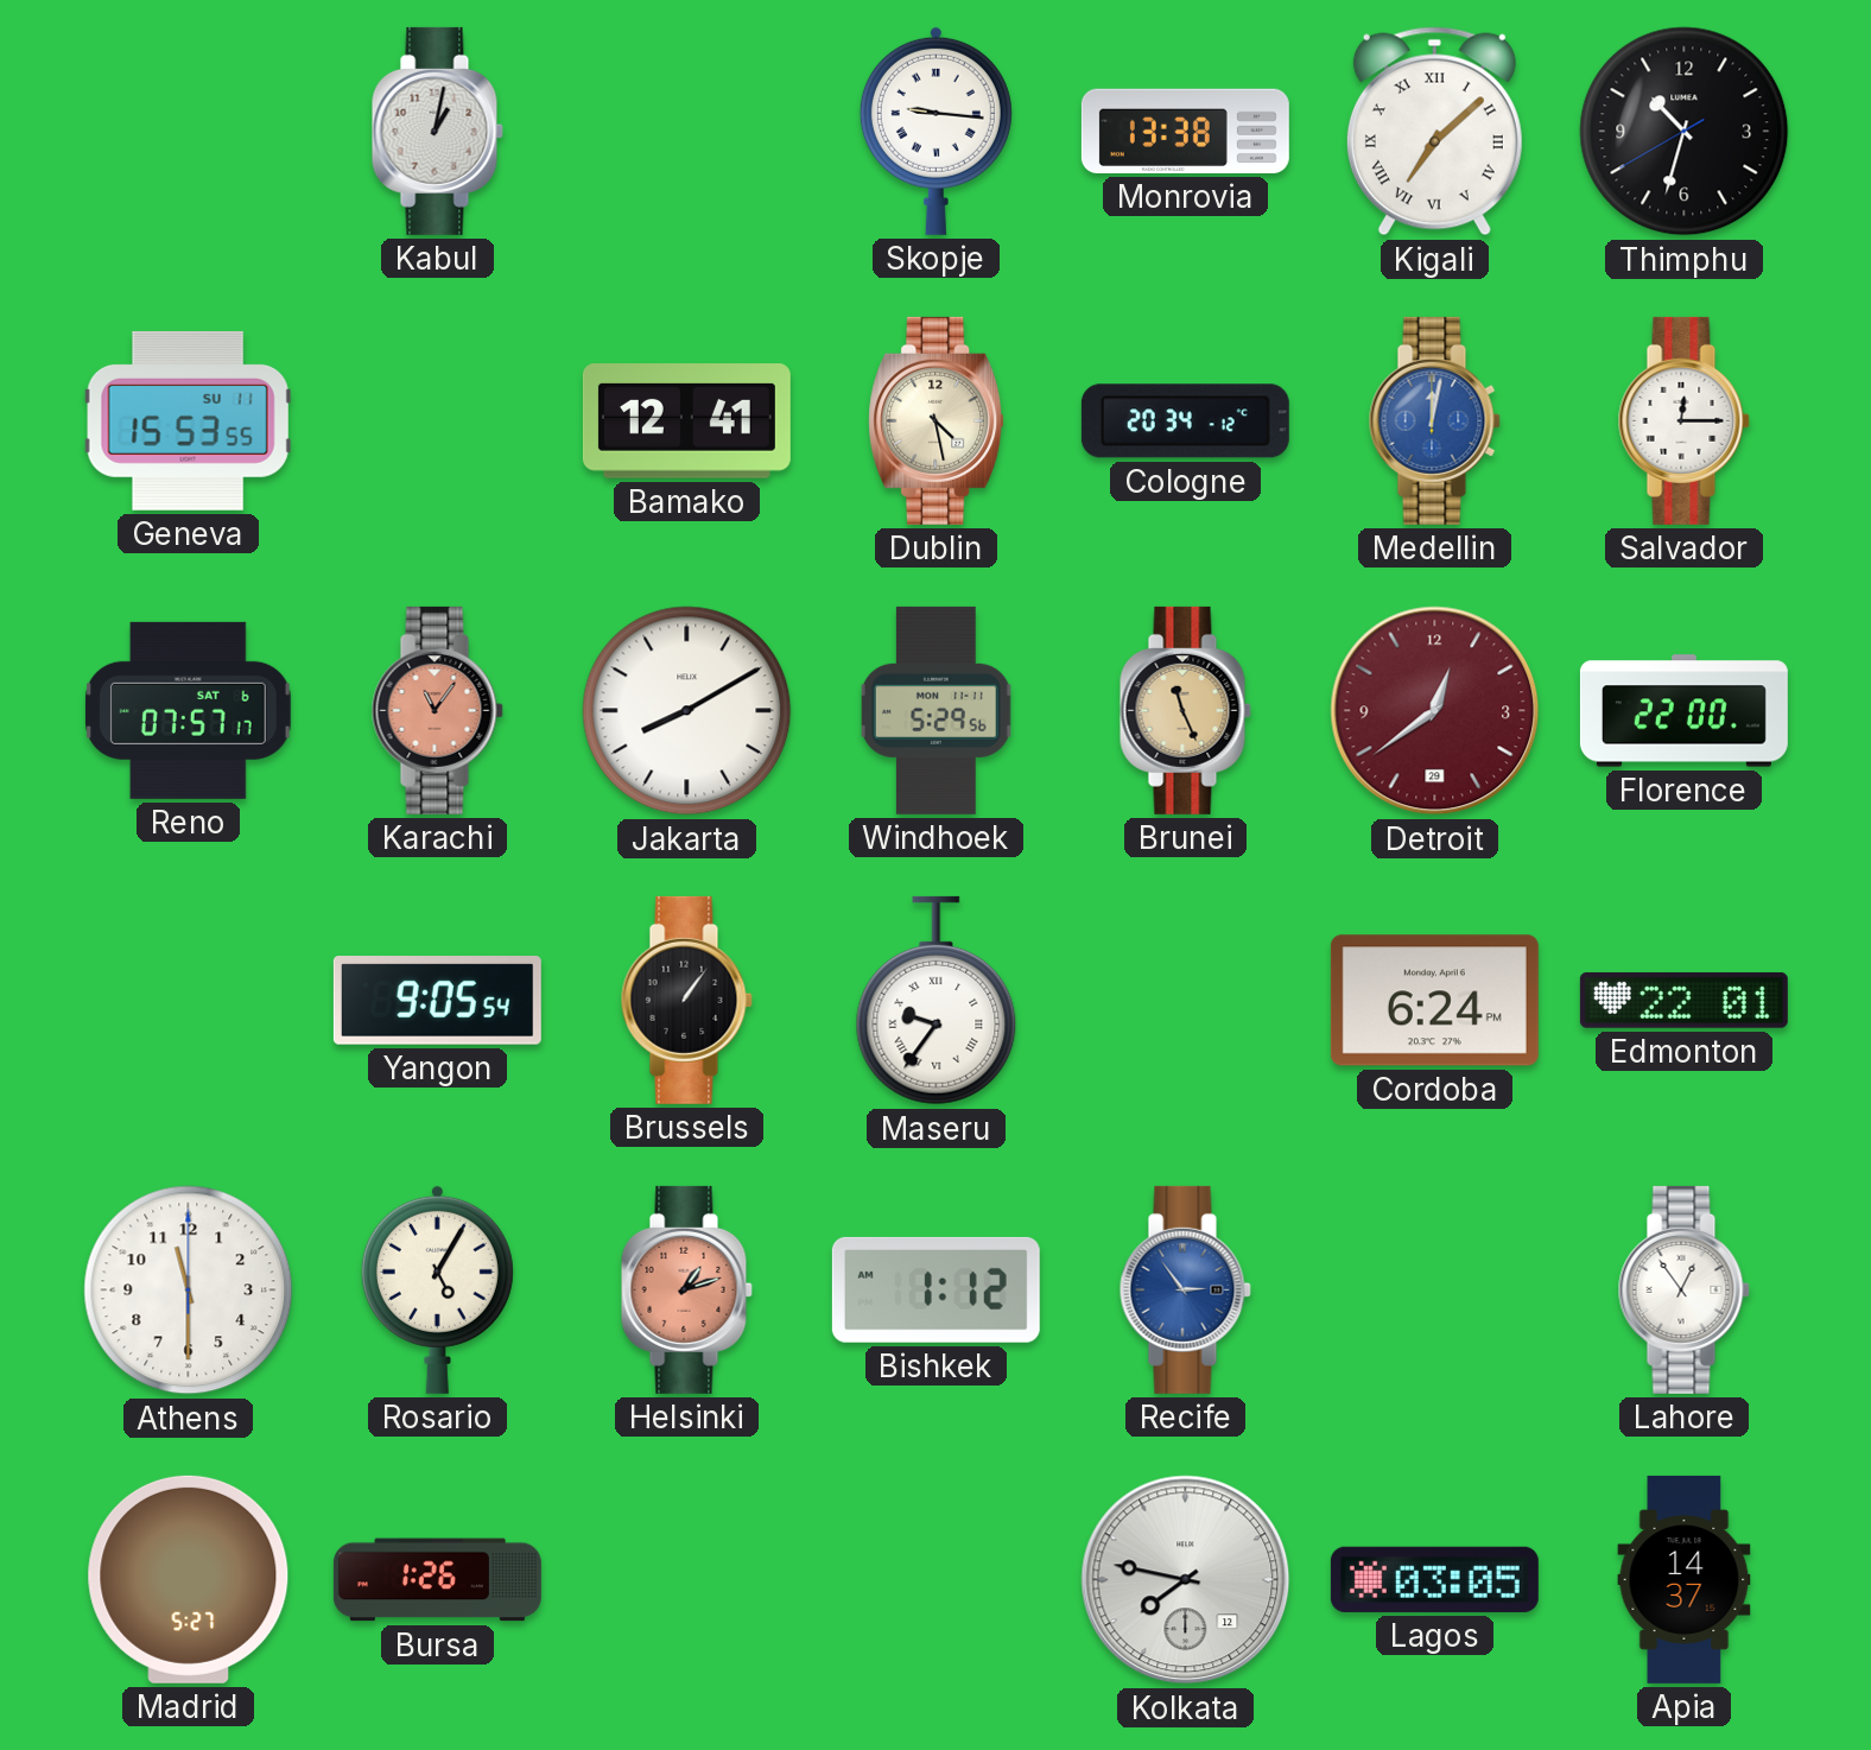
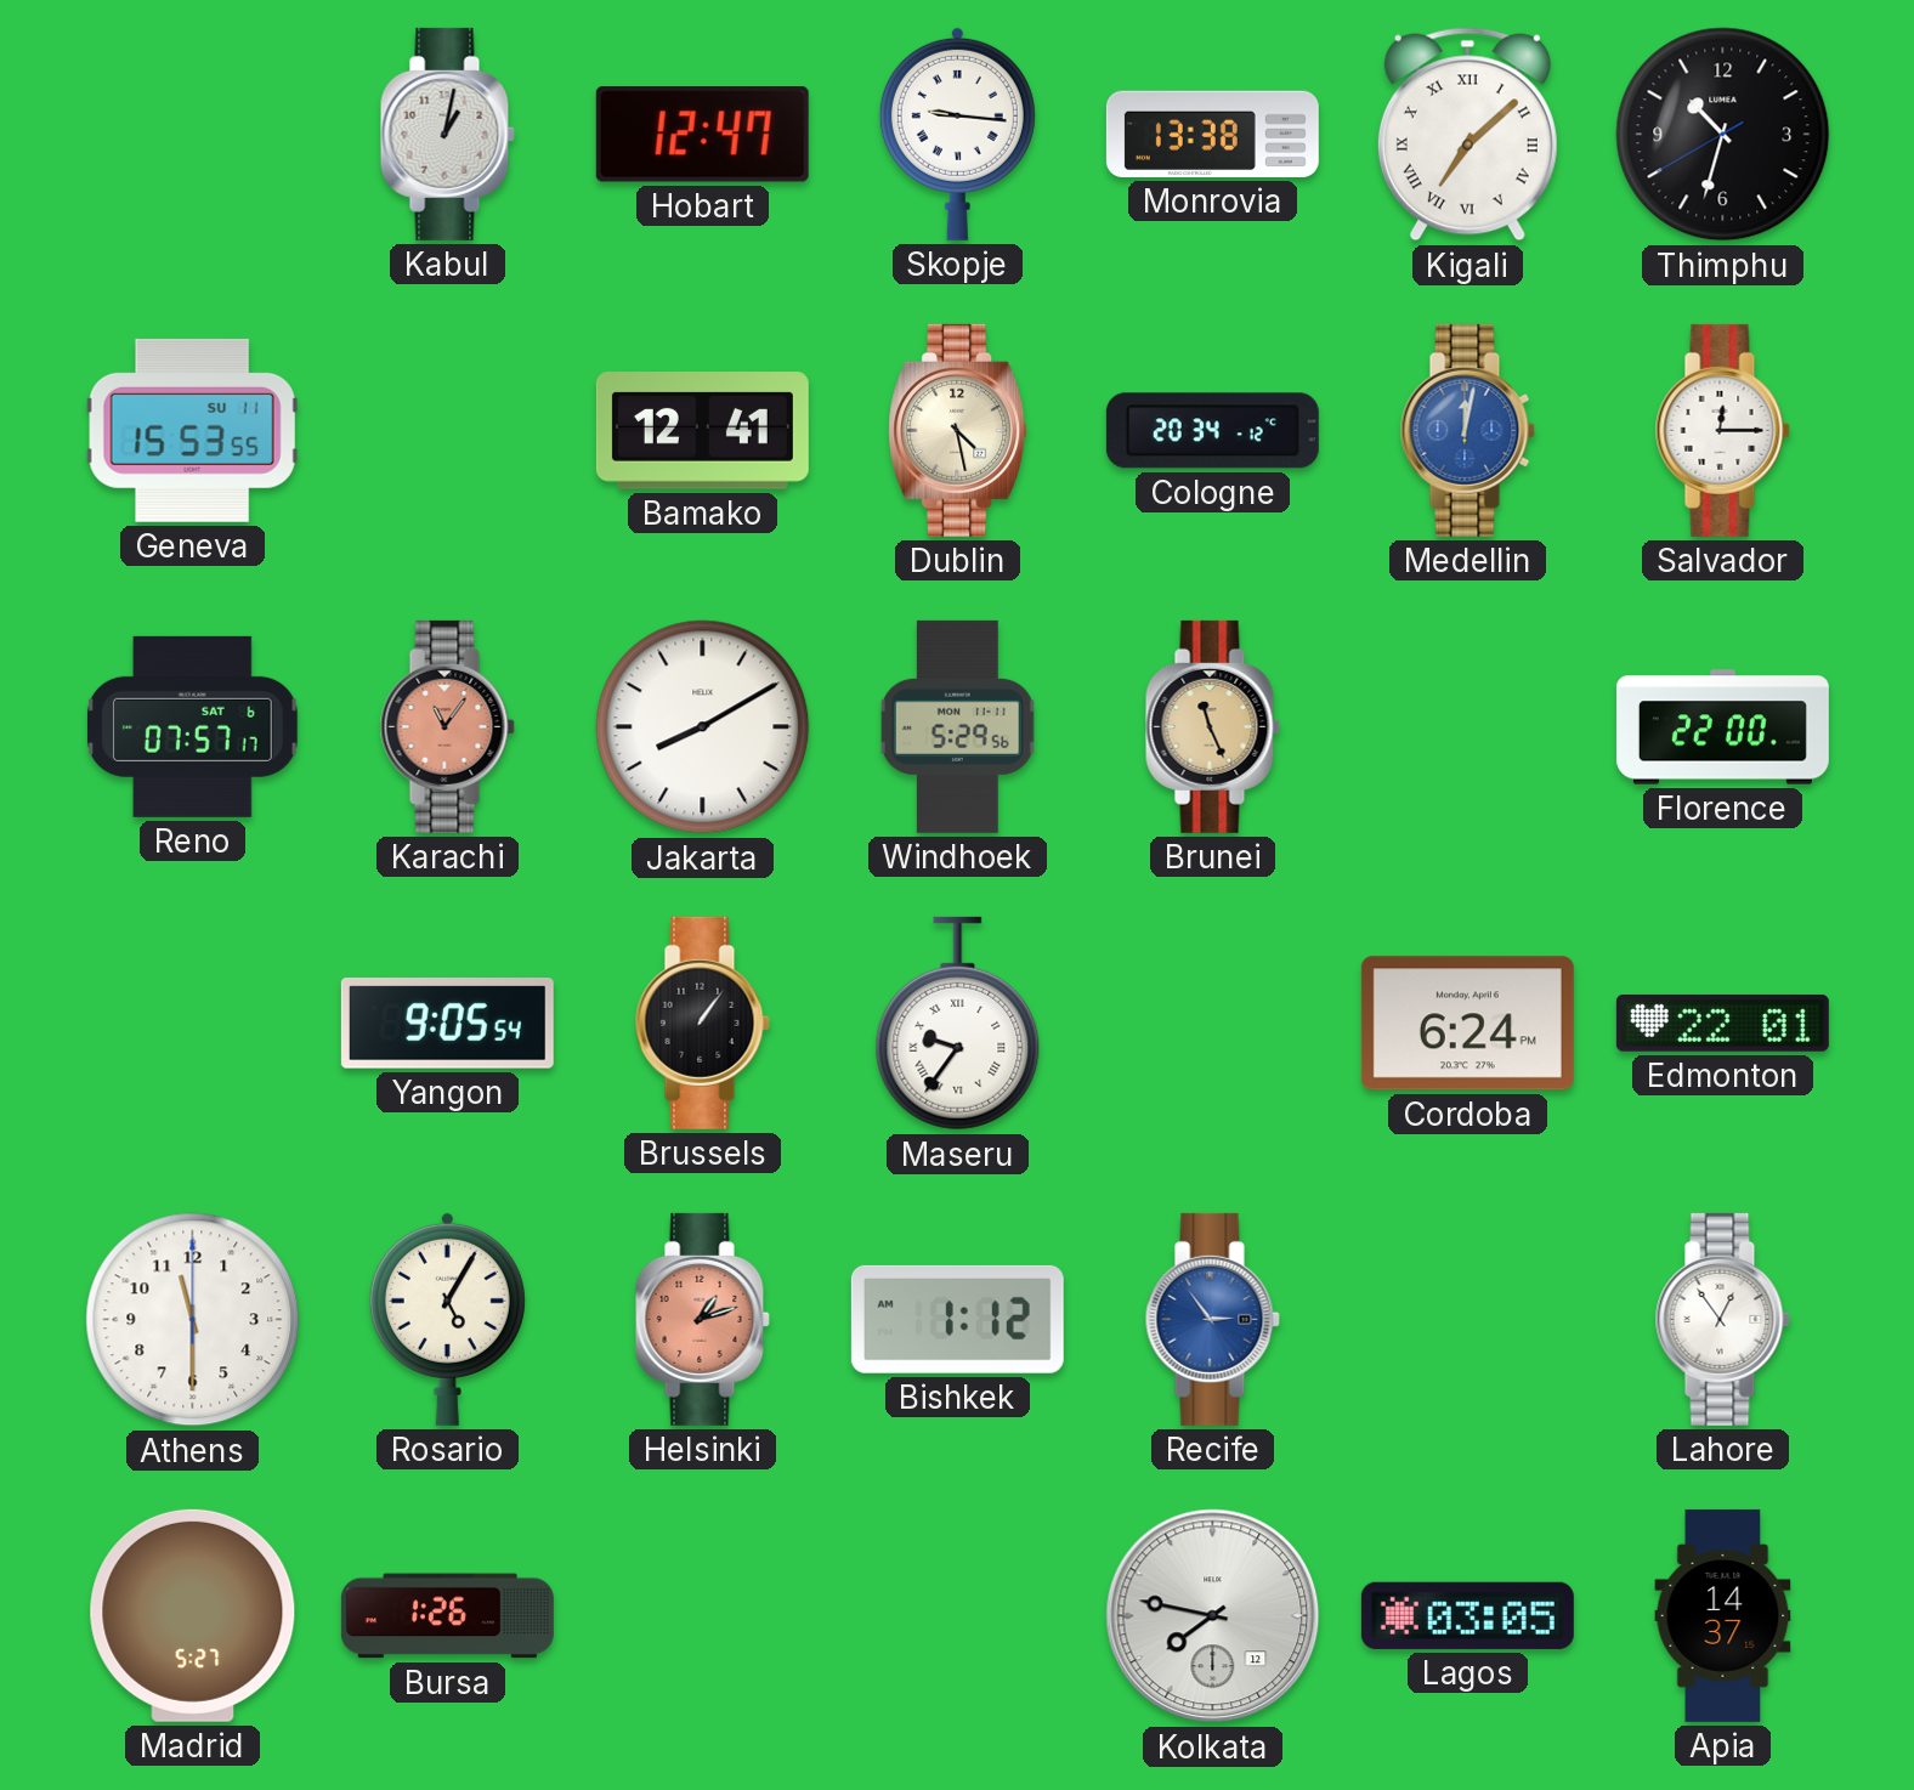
Hobart: none -> 12:47 (702, 135)
Detroit: 12:39 -> none (1435, 711)
